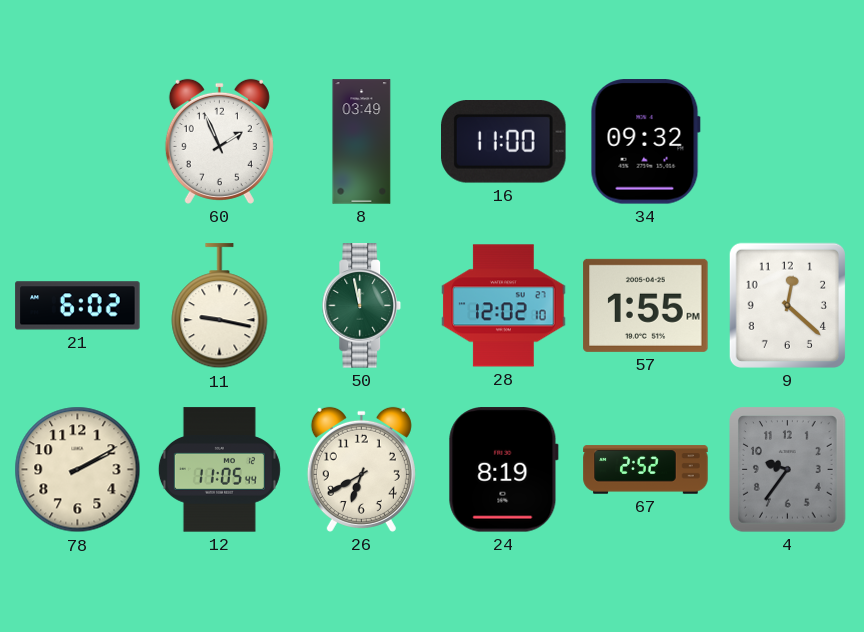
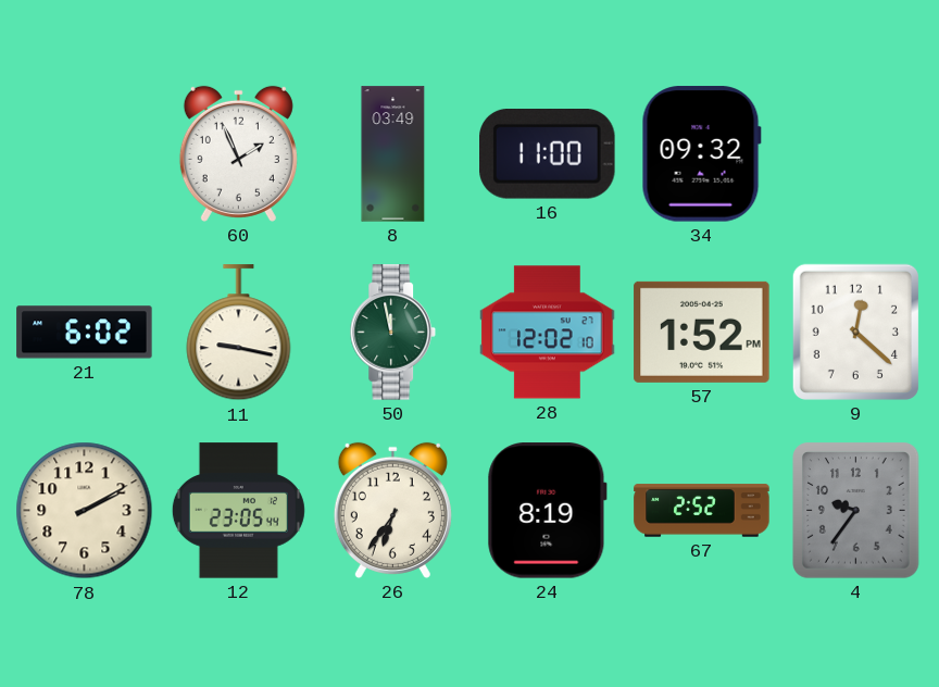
57: 1:55 -> 1:52 (702, 332)
12: 11:05 -> 23:05 (238, 511)
26: 6:40 -> 6:36 (392, 510)
